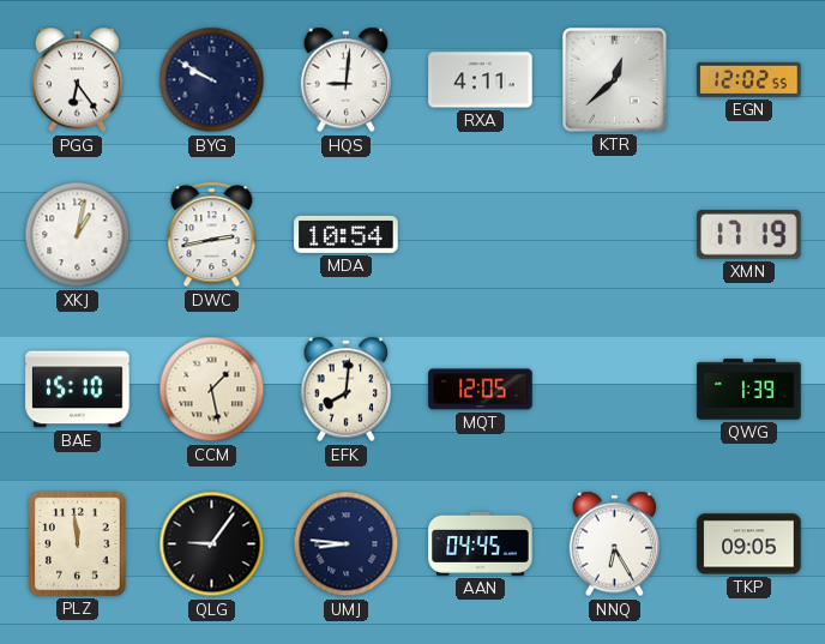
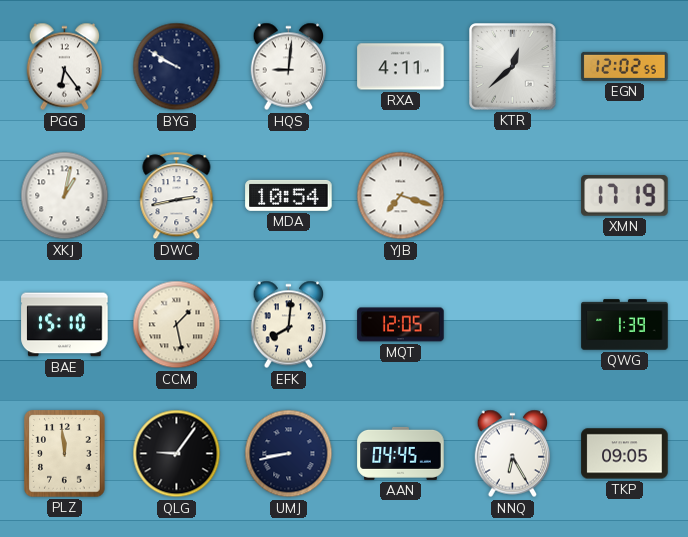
YJB: none -> 7:18 (401, 196)
UMJ: 8:46 -> 8:43 (289, 454)
